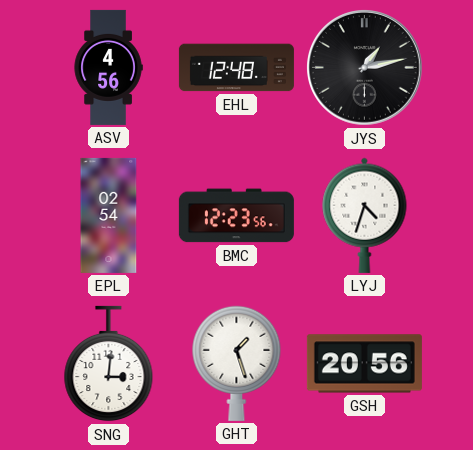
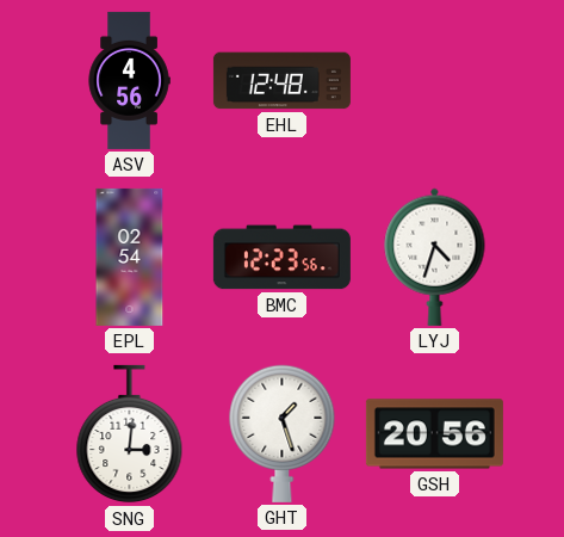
JYS: 1:13 -> none (365, 68)
